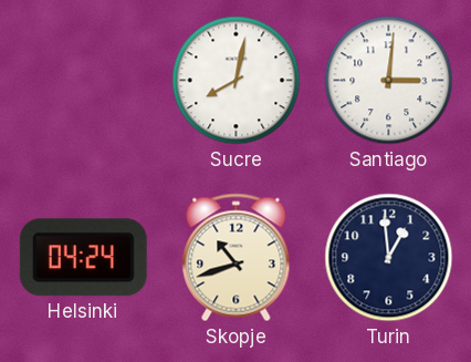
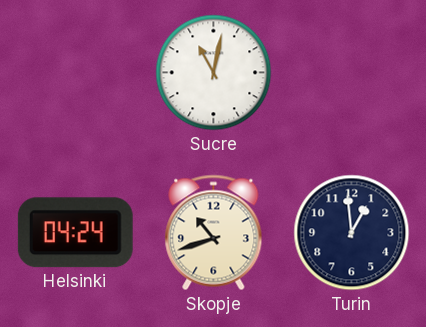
Sucre: 8:02 -> 11:02 (214, 73)
Santiago: 3:01 -> none (389, 81)
